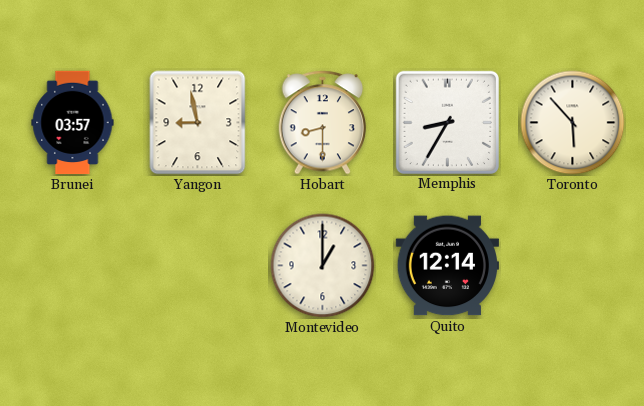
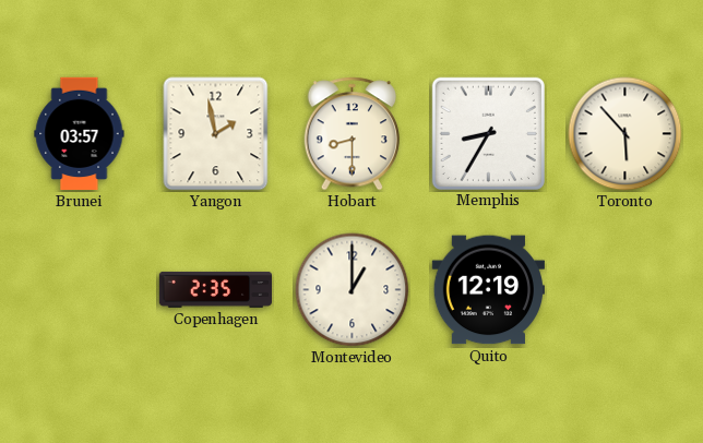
Yangon: 8:58 -> 1:58 (216, 134)
Copenhagen: none -> 2:35 (216, 289)
Quito: 12:14 -> 12:19 (488, 290)
